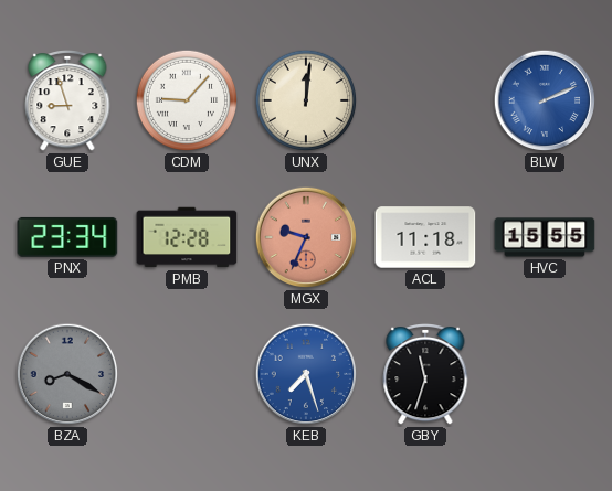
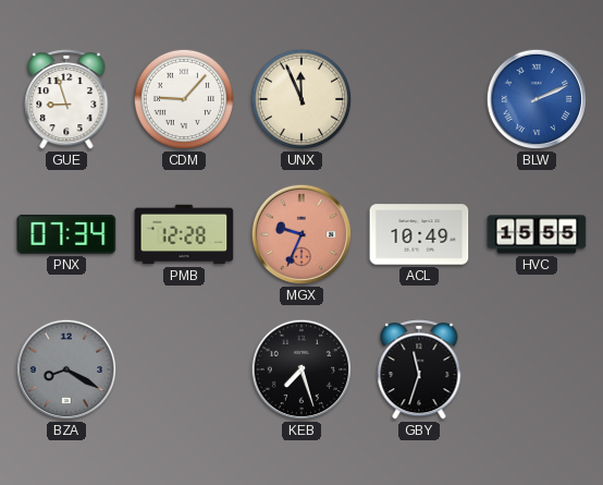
UNX: 12:01 -> 11:56 (301, 99)
PNX: 23:34 -> 07:34 (66, 234)
ACL: 11:18 -> 10:49 (419, 234)
KEB dial: blue -> black (301, 369)
